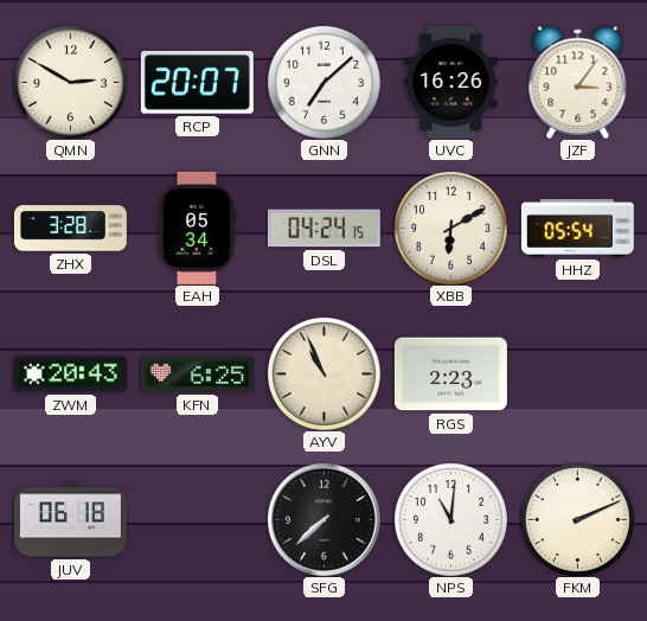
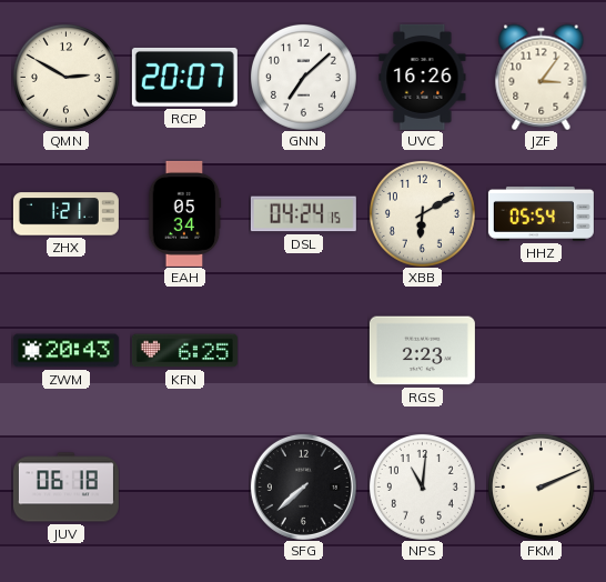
ZHX: 3:28 -> 1:21 (65, 214)
AYV: 10:56 -> none (323, 373)
